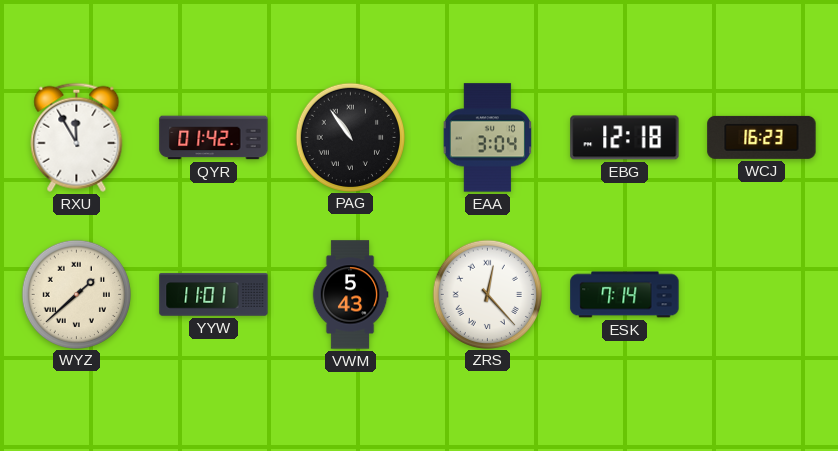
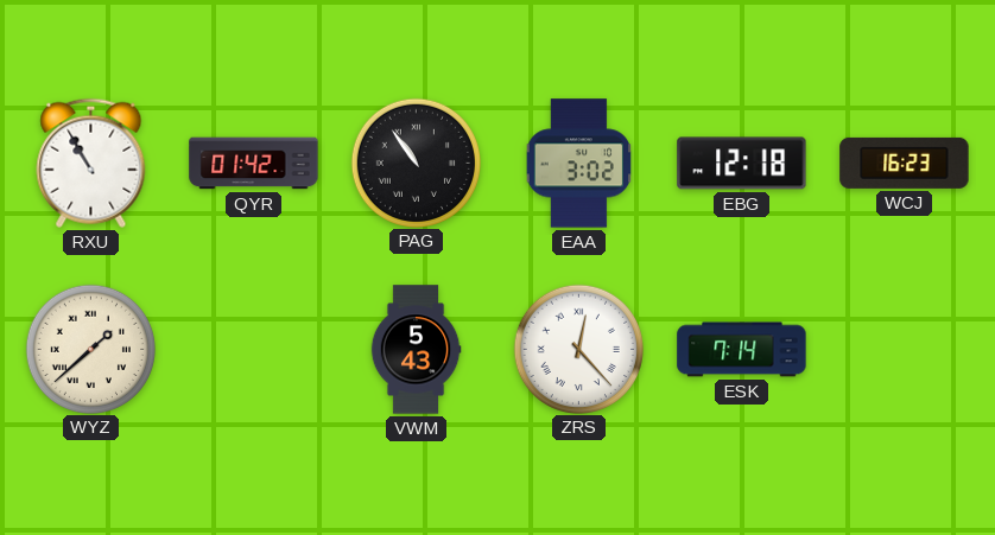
RXU: 11:55 -> 10:55 (91, 163)
EAA: 3:04 -> 3:02 (579, 164)
YYW: 11:01 -> none (214, 295)
